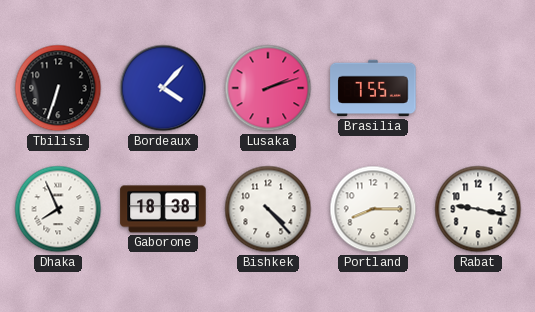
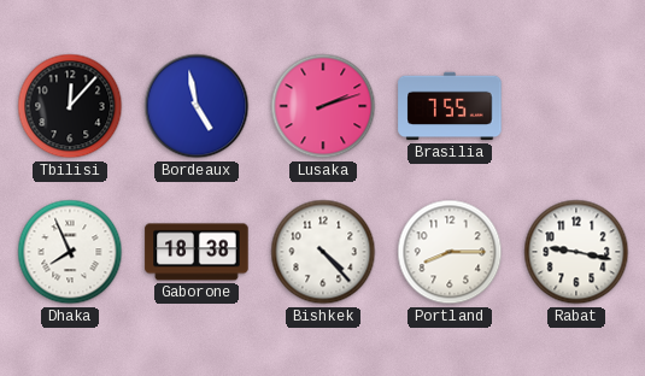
Tbilisi: 6:33 -> 12:07 (70, 106)
Bordeaux: 4:07 -> 4:58 (197, 106)
